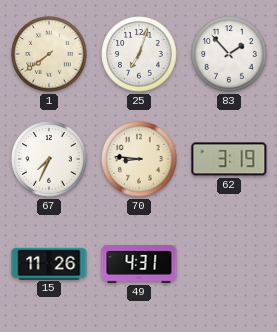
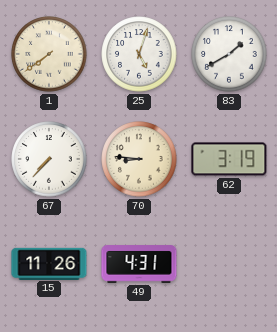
25: 7:03 -> 5:03 (139, 54)
83: 1:53 -> 1:40 (229, 54)
67: 7:34 -> 7:37 (49, 159)
